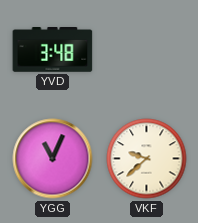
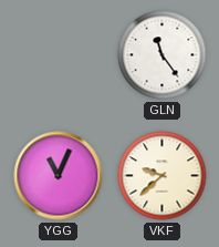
YVD: 3:48 -> none (53, 50)
GLN: none -> 11:24 (163, 55)
